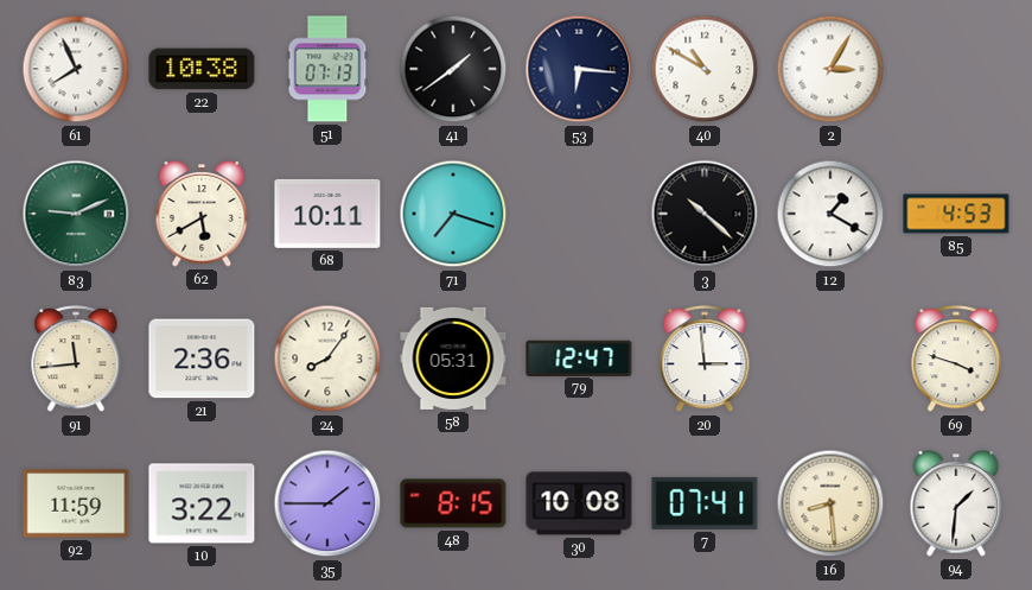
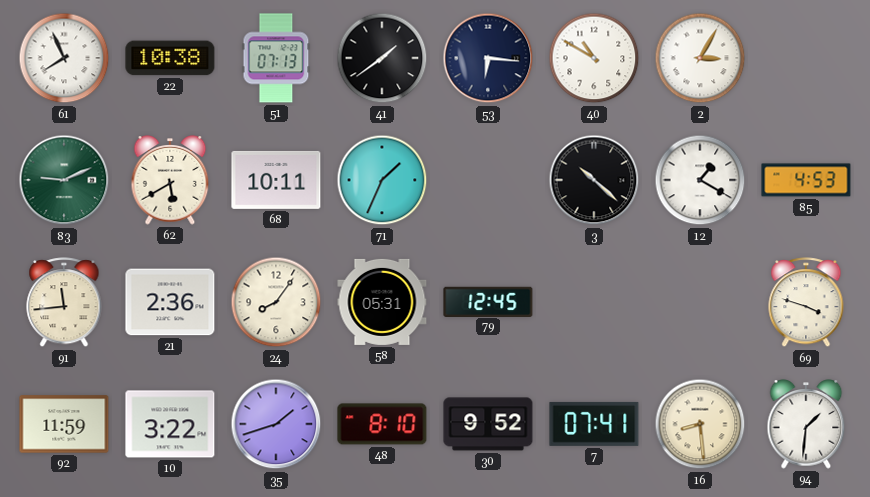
71: 7:18 -> 1:34 (382, 180)
79: 12:47 -> 12:45 (488, 301)
20: 2:59 -> none (705, 360)
35: 1:45 -> 1:42 (276, 424)
48: 8:15 -> 8:10 (382, 424)
30: 10:08 -> 9:52 (488, 424)
